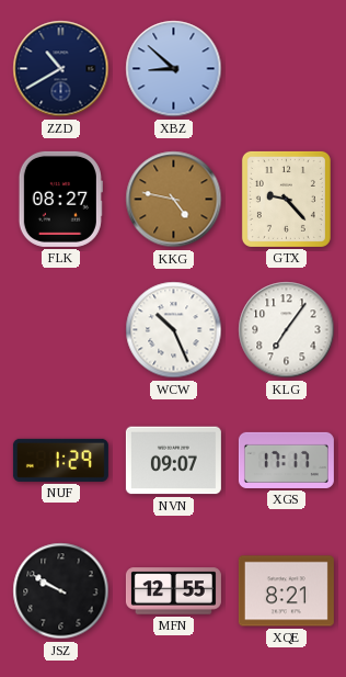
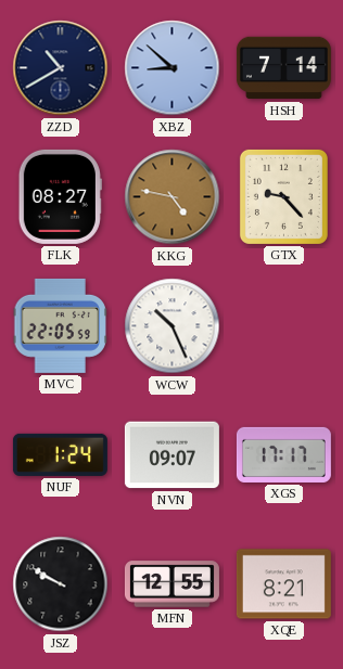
HSH: none -> 7:14 (283, 68)
MVC: none -> 22:05 (60, 325)
KLG: 7:06 -> none (287, 330)
NUF: 1:29 -> 1:24 (60, 454)
